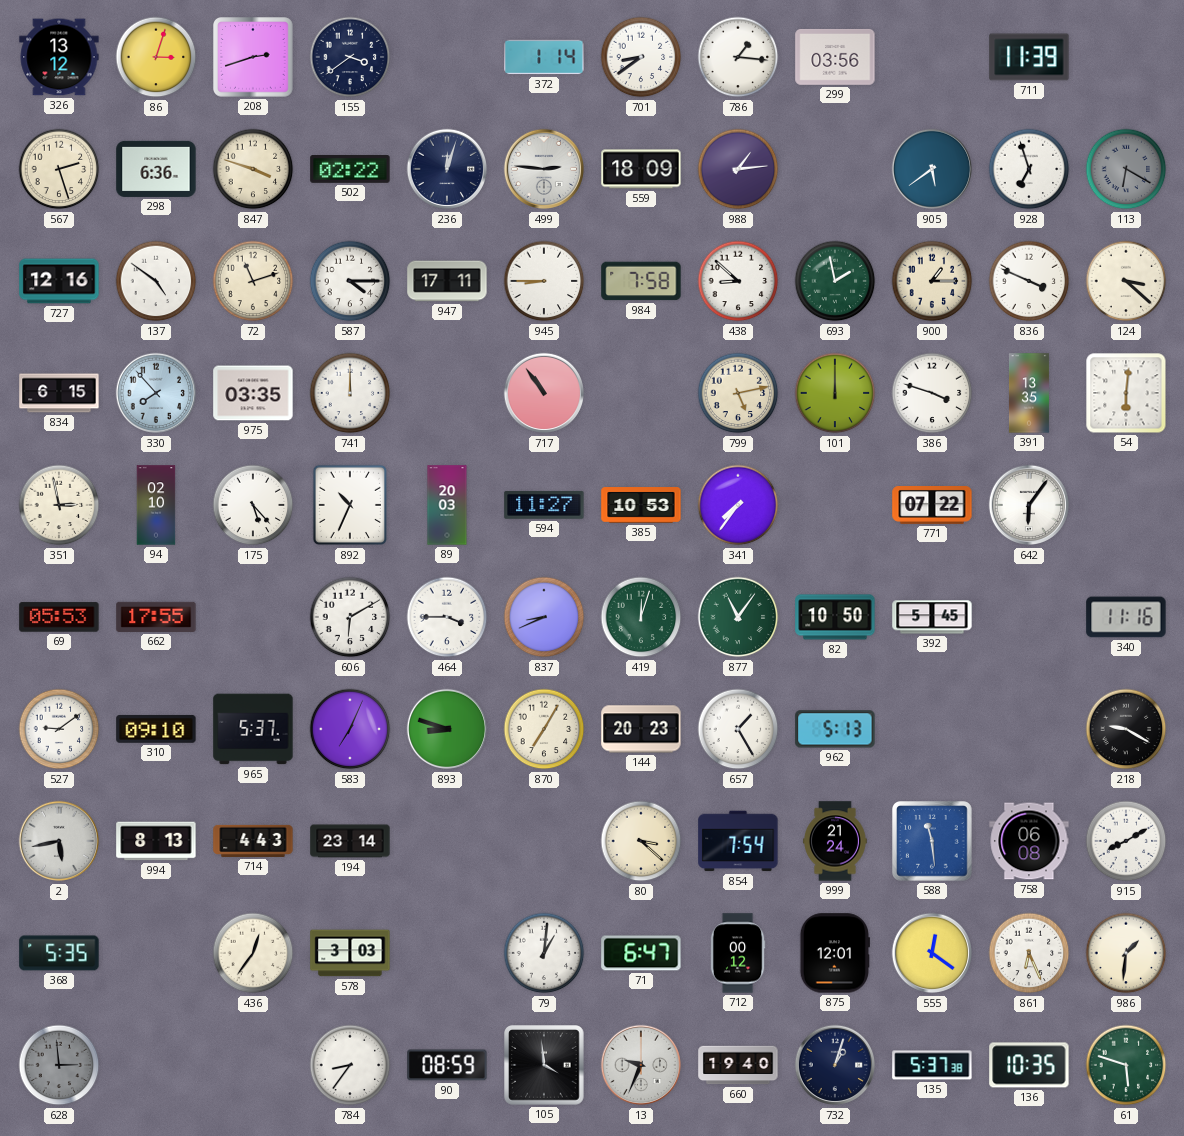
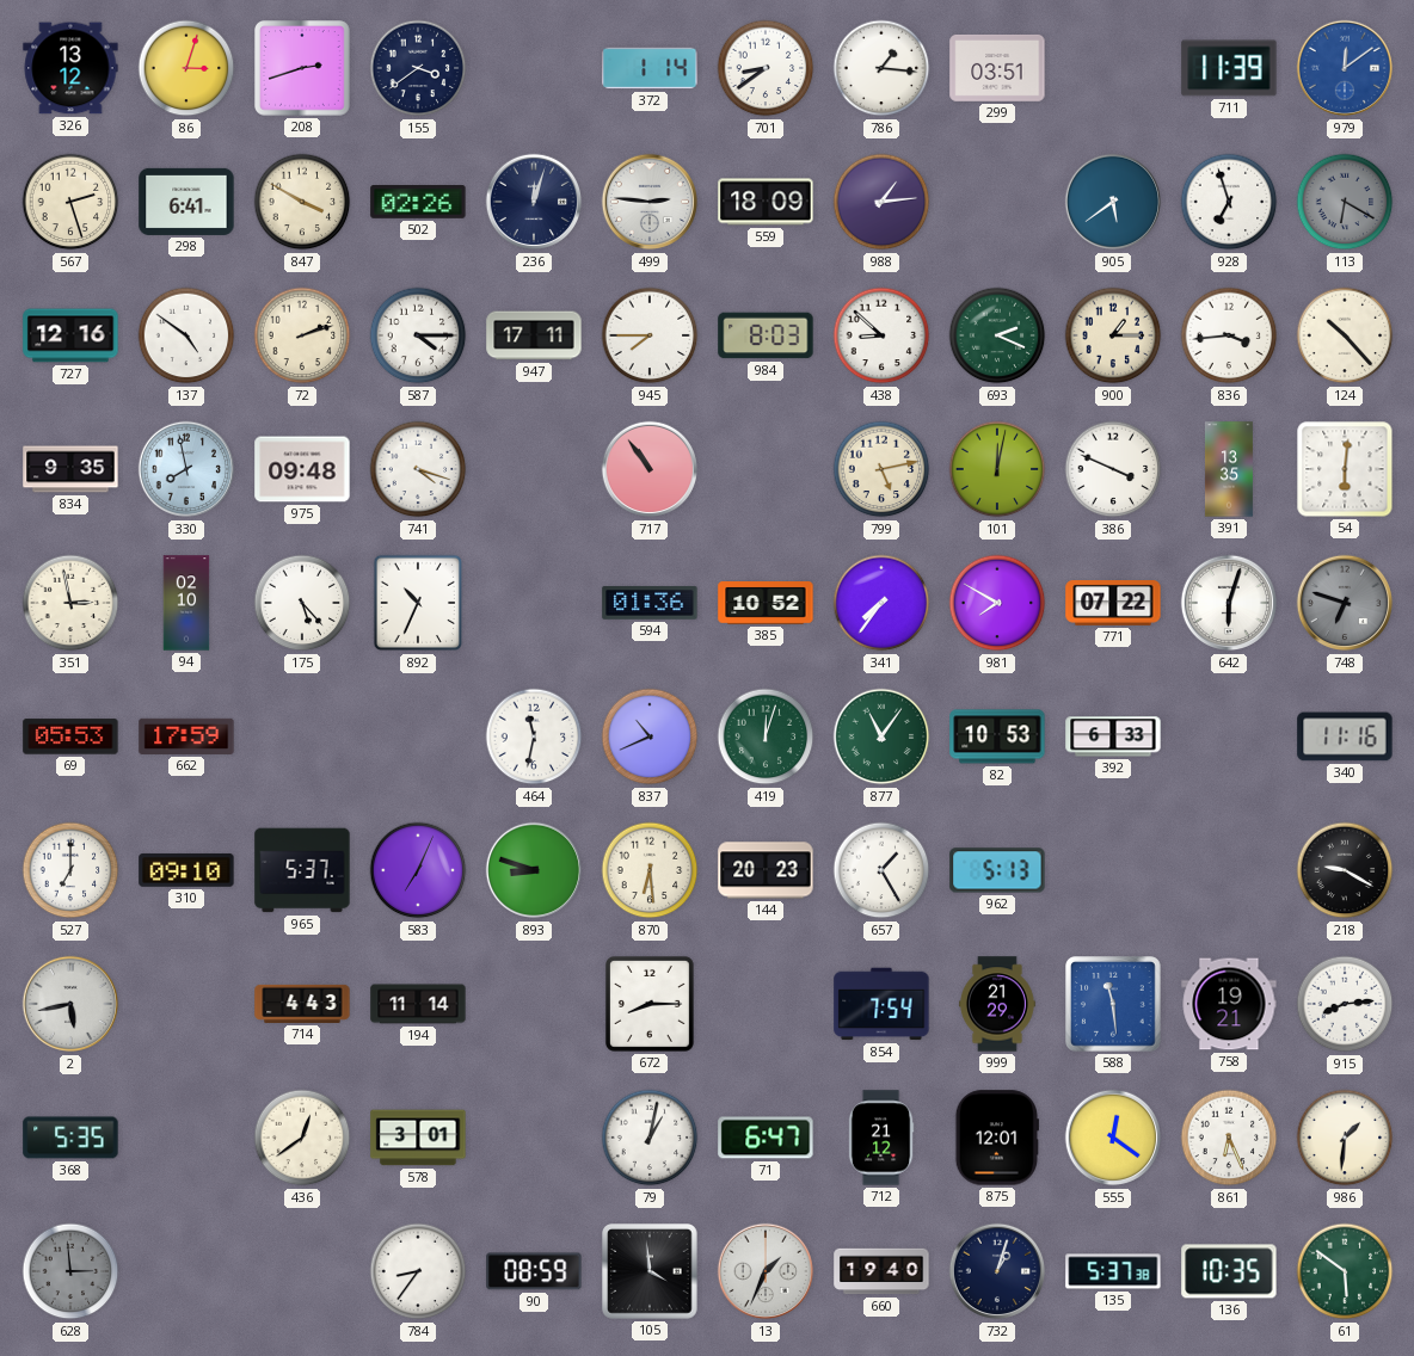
299: 03:56 -> 03:51 (997, 68)
979: none -> 12:09 (1345, 68)
298: 6:36 -> 6:41 (186, 202)
847: 3:48 -> 3:50 (302, 202)
502: 02:22 -> 02:26 (418, 203)
72: 11:12 -> 2:12 (302, 335)
945: 8:45 -> 7:45 (650, 335)
984: 7:58 -> 8:03 (766, 335)
693: 1:58 -> 2:19 (997, 335)
836: 3:49 -> 3:44 (1229, 335)
124: 3:22 -> 10:23 (1345, 335)
834: 6:15 -> 9:35 (70, 469)
330: 7:53 -> 7:58 (186, 469)
975: 03:35 -> 09:48 (302, 469)
741: 12:00 -> 4:18 (418, 469)
101: 12:00 -> 12:02 (997, 469)
386: 3:48 -> 3:49 (1113, 469)
89: 20:03 -> none (447, 505)
594: 11:27 -> 01:36 (650, 603)
385: 10:53 -> 10:52 (766, 603)
981: none -> 7:50 (997, 603)
642: 6:06 -> 6:03 (1229, 603)
748: none -> 6:48 (1345, 603)
662: 17:55 -> 17:59 (186, 736)
606: 6:10 -> none (350, 617)
464: 3:45 -> 11:32 (534, 736)
837: 8:41 -> 10:41 (650, 736)
82: 10:50 -> 10:53 (997, 736)
392: 5:45 -> 6:33 (1113, 736)
527: 9:09 -> 7:00 (70, 870)
870: 7:05 -> 6:29 (650, 870)
994: 8:13 -> none (156, 841)
194: 23:14 -> 11:14 (418, 1004)
672: none -> 8:15 (650, 1004)
80: 3:22 -> none (641, 841)
999: 21:24 -> 21:29 (998, 1004)
758: 06:08 -> 19:21 (1229, 1004)
915: 8:10 -> 8:14 (1345, 1004)
436: 12:36 -> 12:39 (302, 1138)
578: 3:03 -> 3:01 (418, 1138)
79: 1:01 -> 1:02 (650, 1138)
712: 00:12 -> 21:12 (881, 1138)
13: 9:34 -> 1:34 (766, 1271)
61: 5:48 -> 5:51 (1345, 1271)
